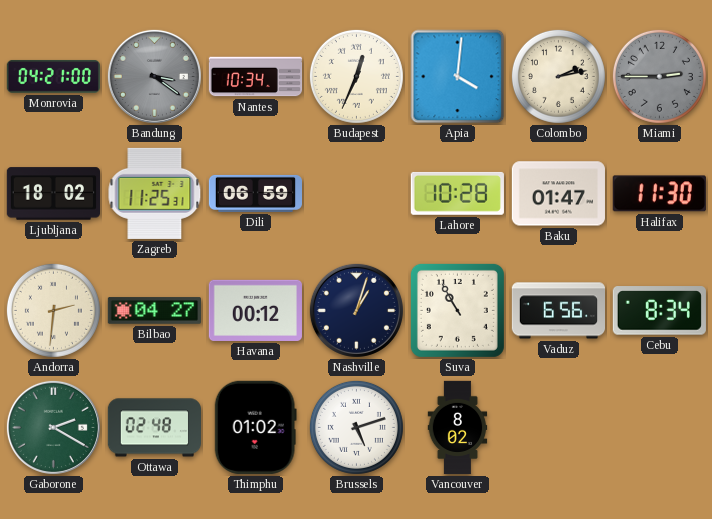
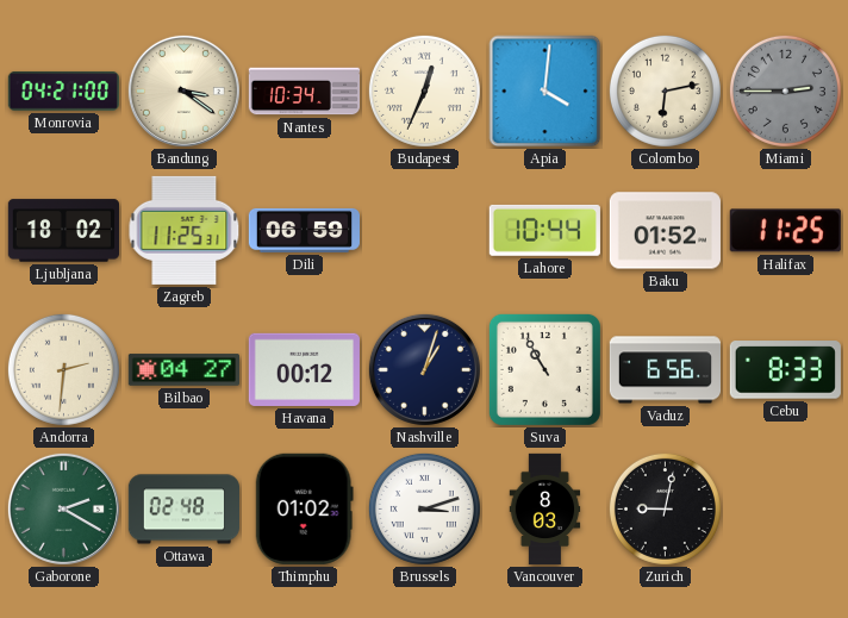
Bandung dial: grey -> cream (183, 90)
Colombo: 2:13 -> 6:13 (665, 90)
Lahore: 10:28 -> 10:44 (544, 230)
Baku: 01:47 -> 01:52 (665, 231)
Halifax: 11:30 -> 11:25 (785, 231)
Cebu: 8:34 -> 8:33 (785, 370)
Brussels: 5:12 -> 3:12 (424, 508)
Vancouver: 8:02 -> 8:03 (545, 510)
Zurich: none -> 9:02 (665, 508)
